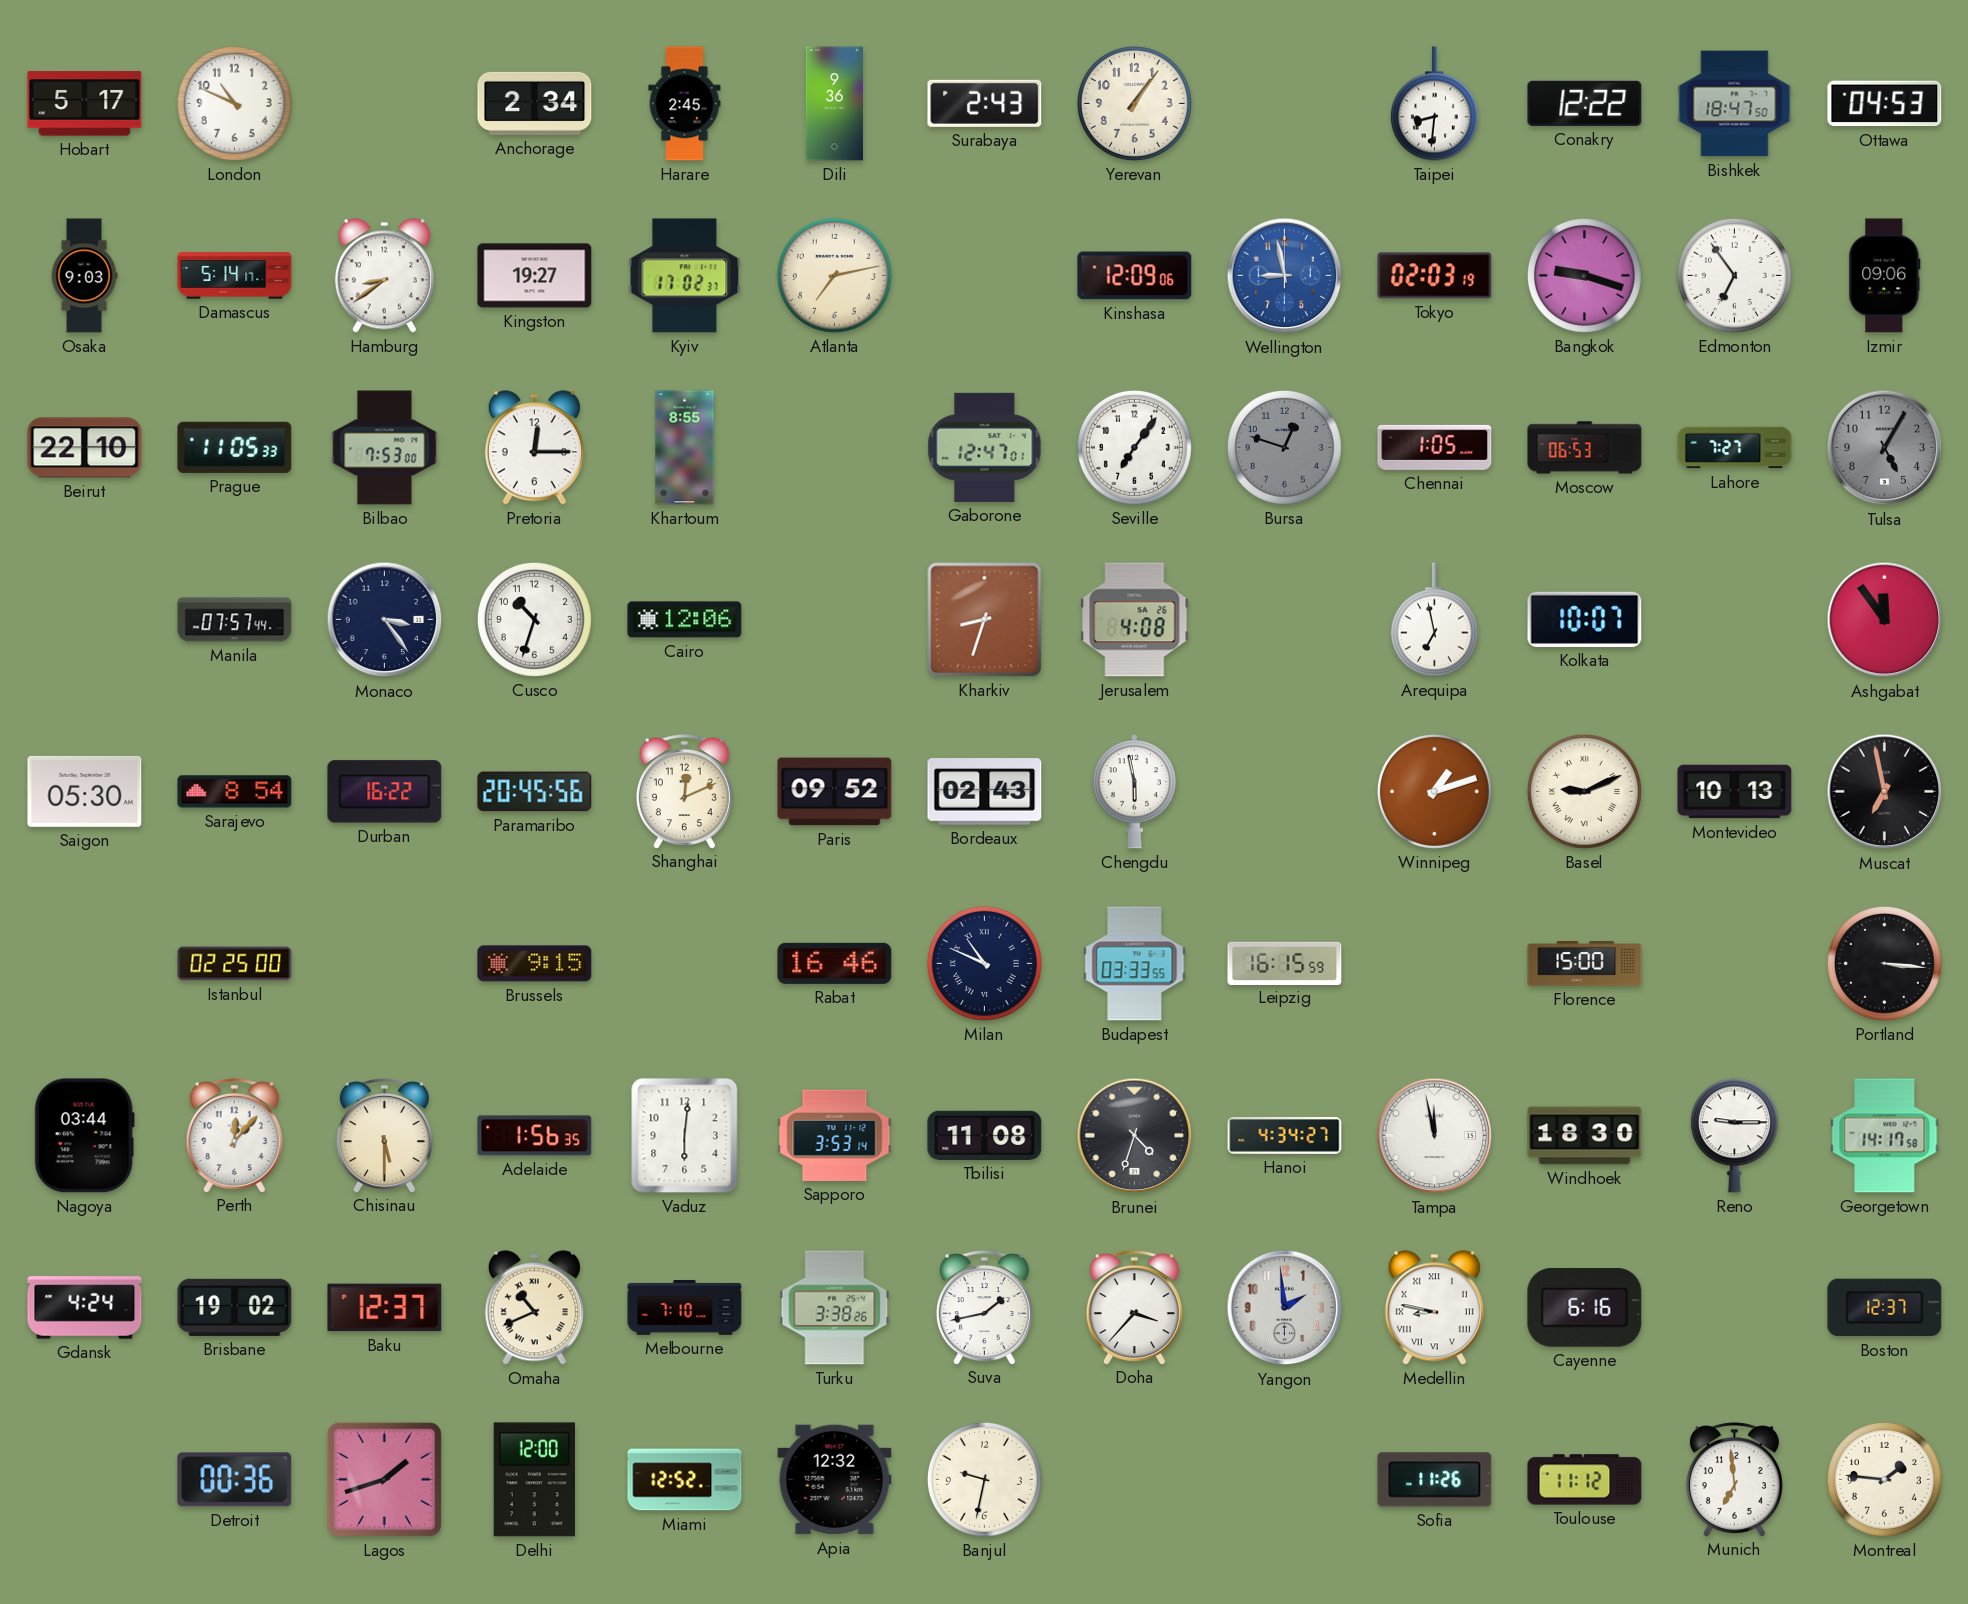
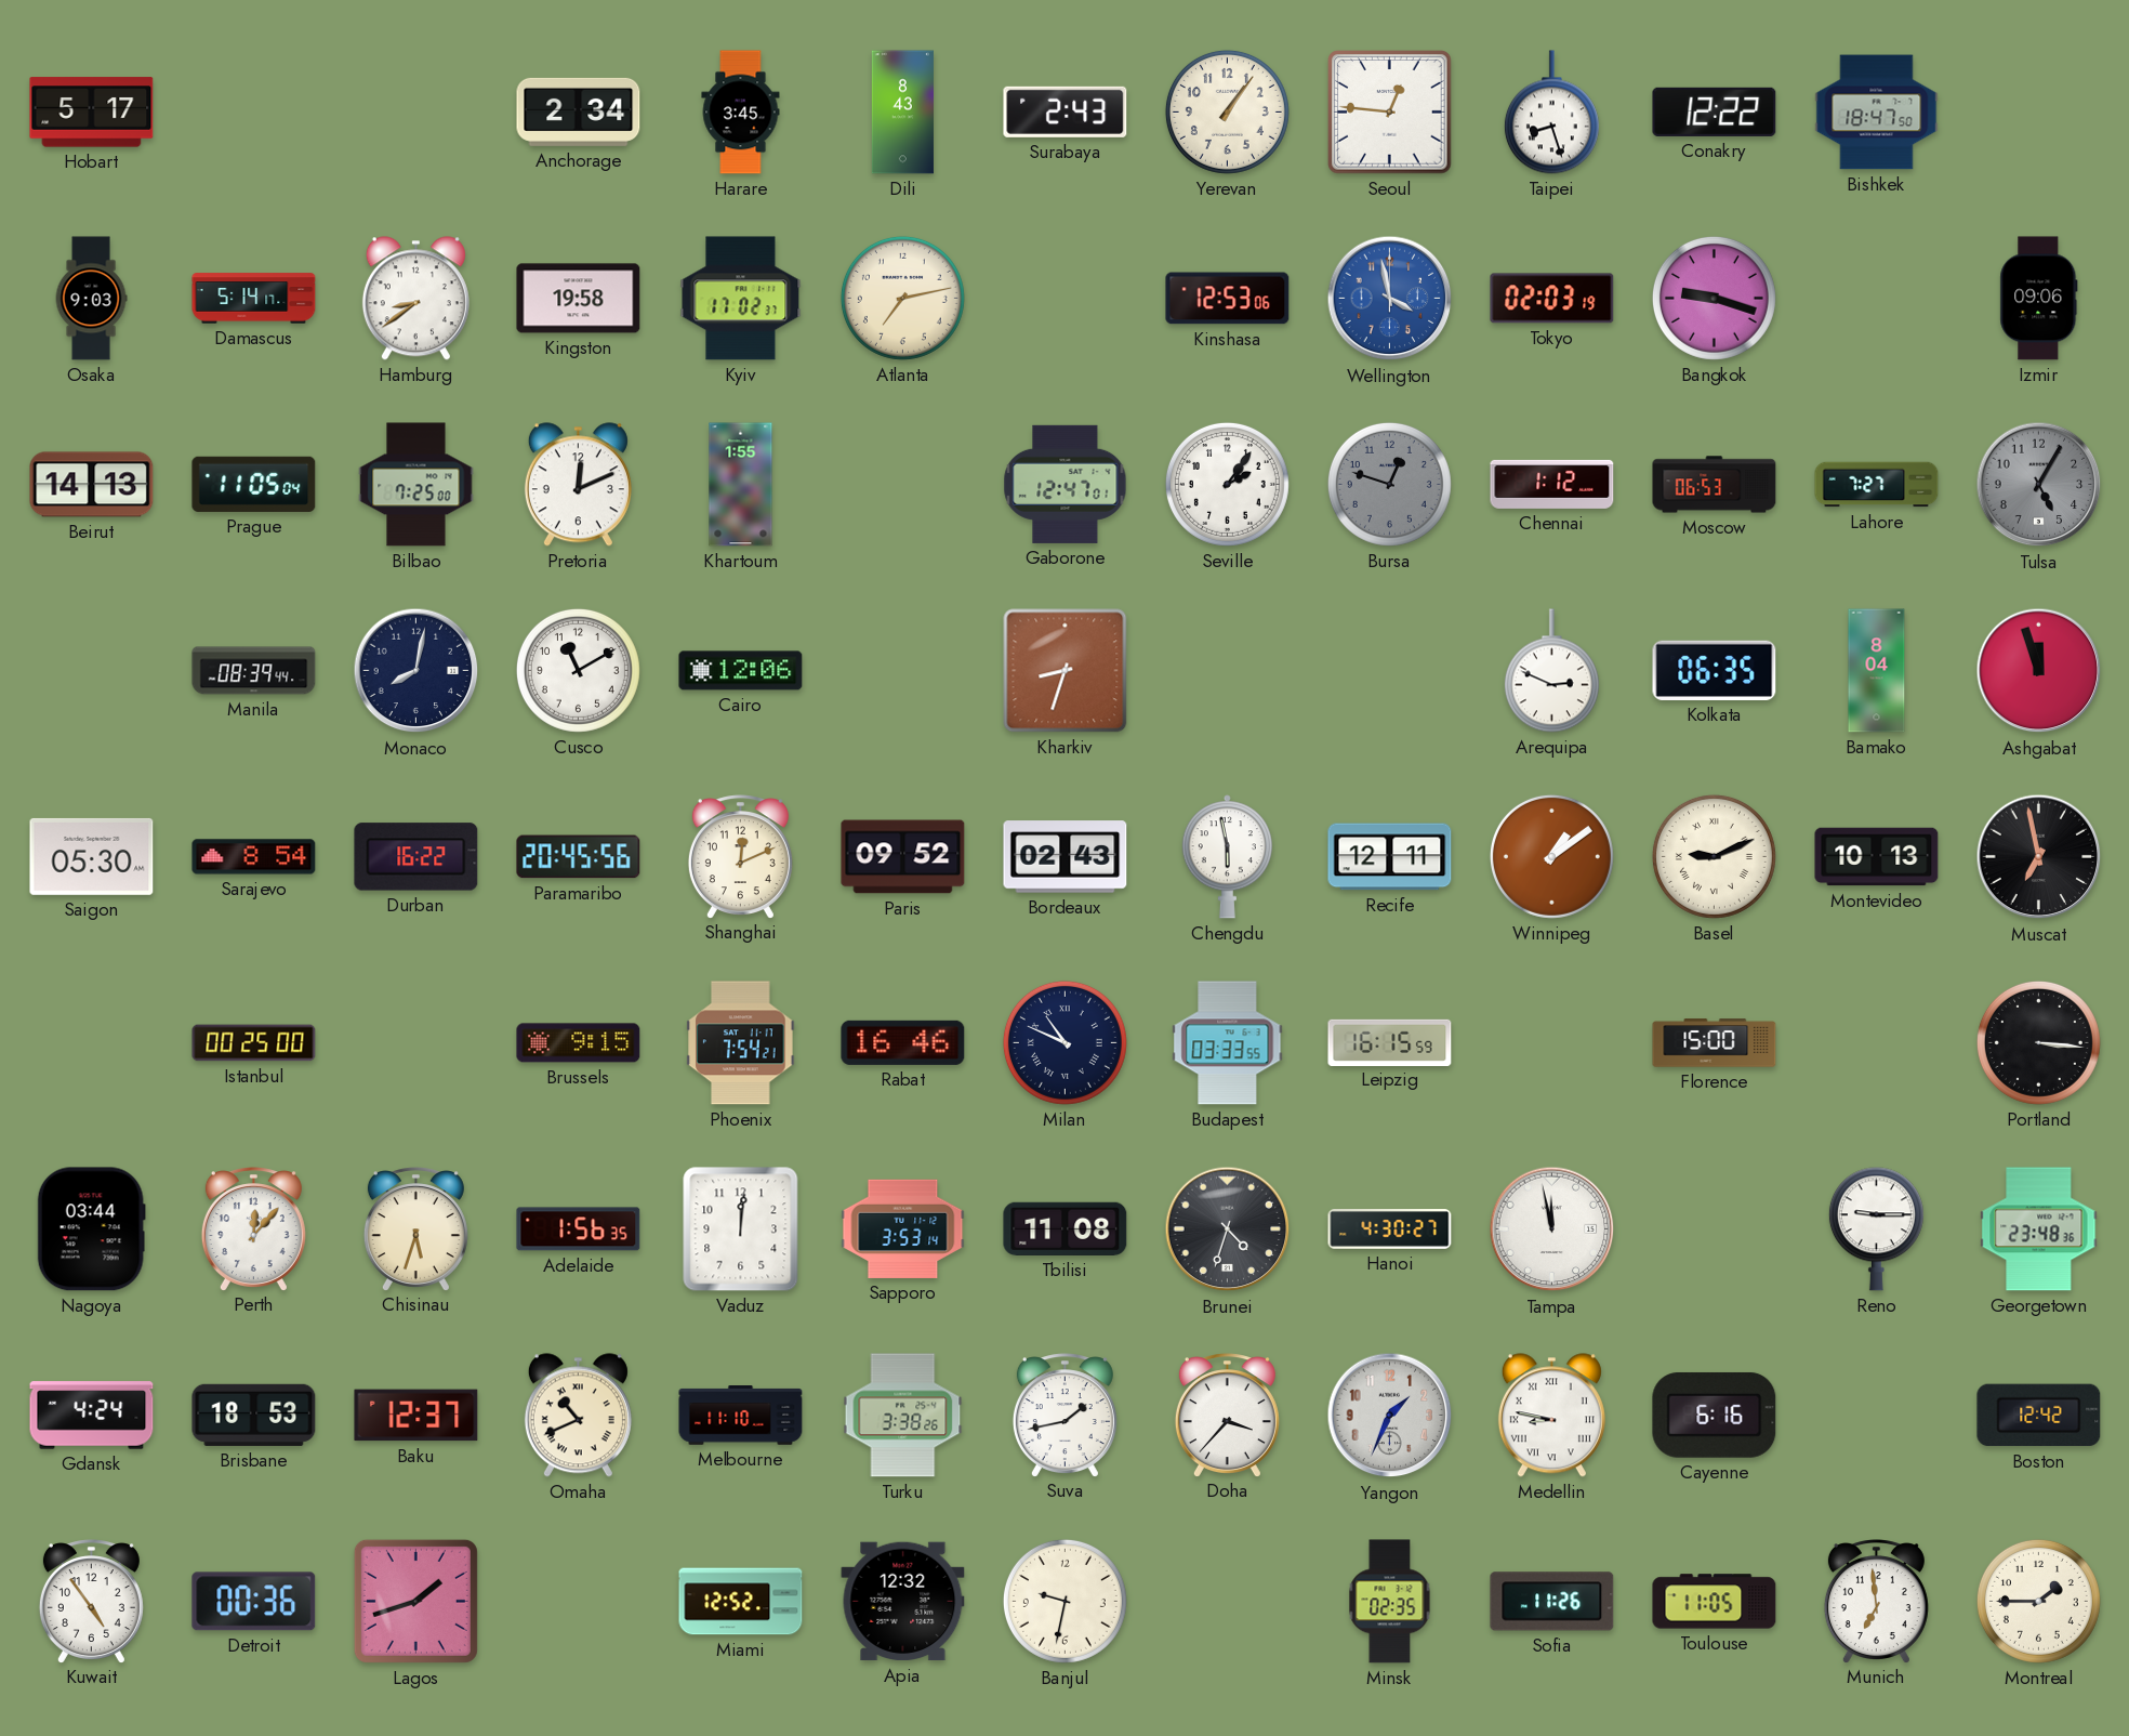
London: 10:49 -> none (234, 103)
Harare: 2:45 -> 3:45 (741, 113)
Dili: 9:36 -> 8:43 (902, 113)
Seoul: none -> 12:46 (1390, 113)
Taipei: 8:31 -> 8:27 (1551, 113)
Ottawa: 04:53 -> none (1885, 104)
Kingston: 19:27 -> 19:58 (579, 299)
Kinshasa: 12:09 -> 12:53 (1228, 299)
Wellington: 8:58 -> 3:58 (1390, 299)
Edmonton: 6:54 -> none (1734, 275)
Beirut: 22:10 -> 14:13 (92, 485)
Prague: 11:05:33 -> 11:05:04 (254, 484)
Bilbao: 7:53 -> 7:25 (416, 485)
Pretoria: 12:15 -> 12:11 (578, 485)
Khartoum: 8:55 -> 1:55 (741, 485)
Seville: 7:06 -> 2:06 (1227, 484)
Chennai: 1:05 -> 1:12 (1552, 484)
Manila: 07:57 -> 08:39 (254, 671)
Monaco: 3:24 -> 8:02 (416, 671)
Cusco: 10:33 -> 11:10 (578, 670)
Jerusalem: 4:08 -> none (1135, 620)
Arequipa: 6:58 -> 2:49 (1551, 671)
Kolkata: 10:07 -> 06:35 (1715, 670)
Bamako: none -> 8:04 (1877, 671)
Ashgabat: 11:54 -> 11:57 (2039, 671)
Recife: none -> 12:11 (1390, 857)
Winnipeg: 1:12 -> 1:09 (1551, 856)
Istanbul: 02:25 -> 00:25 (254, 1043)
Phoenix: none -> 7:54 (741, 1043)
Chisinau: 5:30 -> 5:33 (415, 1228)
Vaduz: 6:01 -> 12:01 (741, 1229)
Hanoi: 4:34 -> 4:30 (1390, 1229)
Windhoek: 18:30 -> none (1585, 1136)
Georgetown: 14:17 -> 23:48 (2039, 1229)
Brisbane: 19:02 -> 18:53 (254, 1415)
Melbourne: 7:10 -> 11:10 (741, 1416)
Yangon: 1:59 -> 1:34 (1390, 1416)
Boston: 12:37 -> 12:42 (2039, 1416)
Kuwait: none -> 4:54 (91, 1601)
Delhi: 12:00 -> none (534, 1480)
Minsk: none -> 02:35 (1390, 1602)
Toulouse: 11:12 -> 11:05 (1715, 1602)
Montreal: 1:46 -> 1:45 (2038, 1601)
